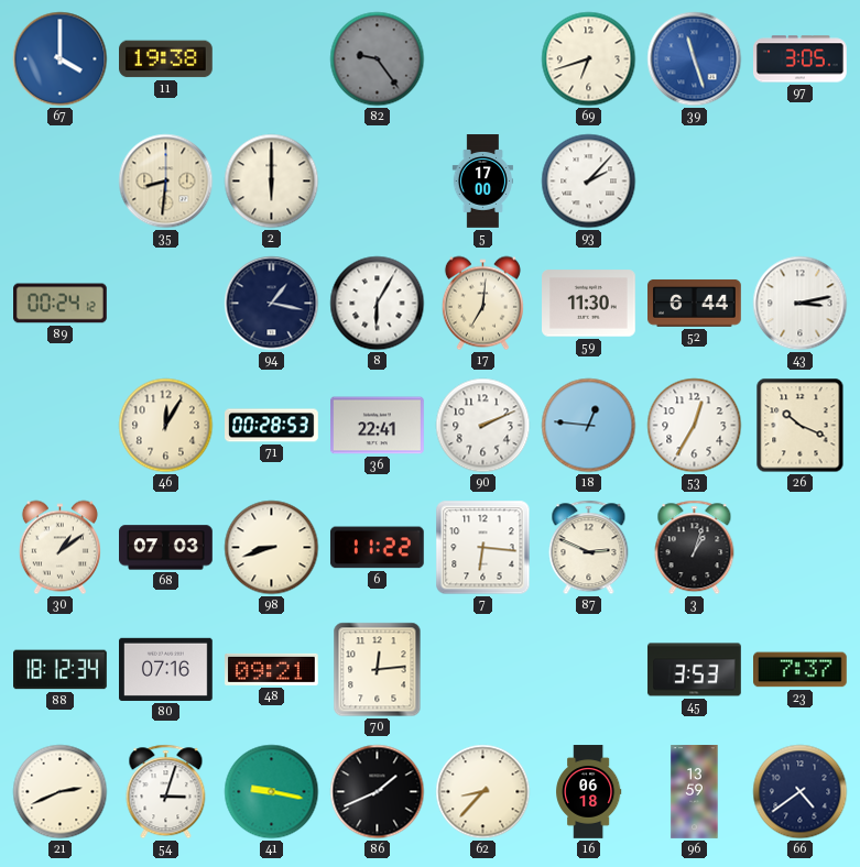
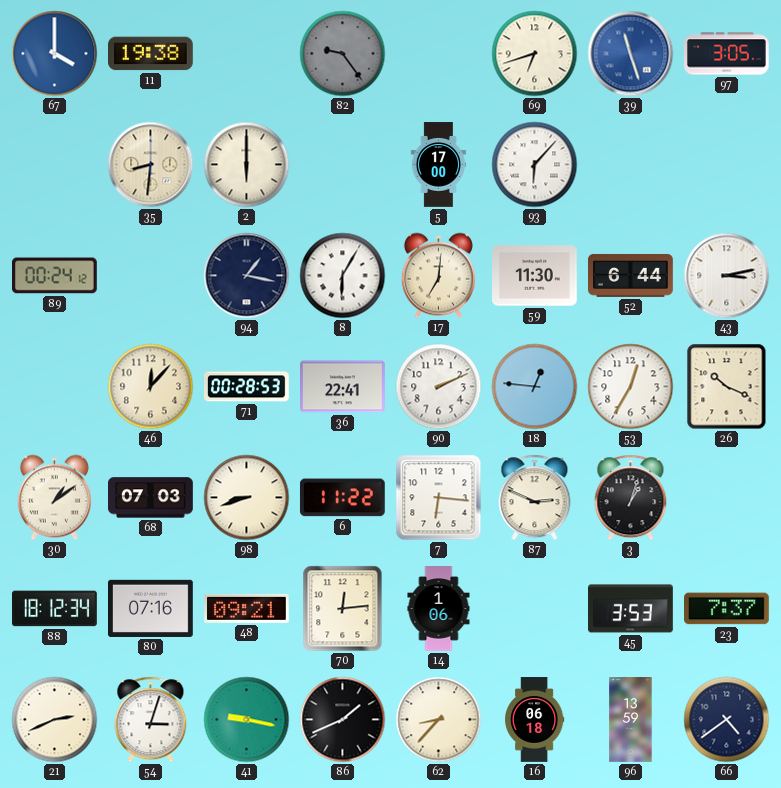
93: 2:07 -> 6:07 (535, 165)
46: 12:05 -> 12:07 (151, 387)
14: none -> 1:06 (439, 609)
